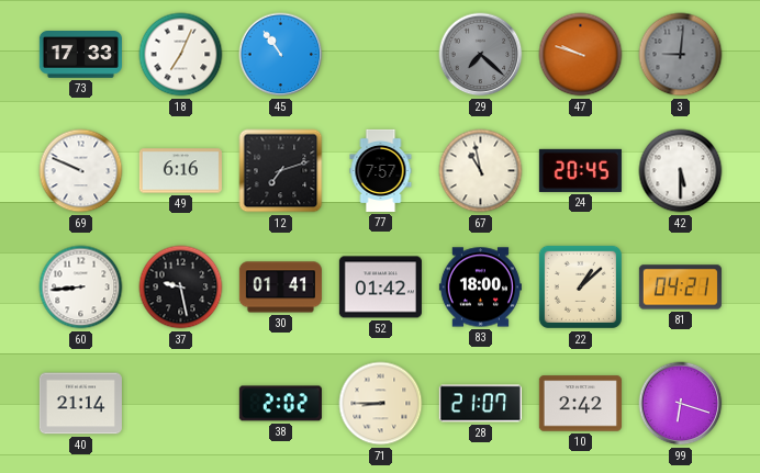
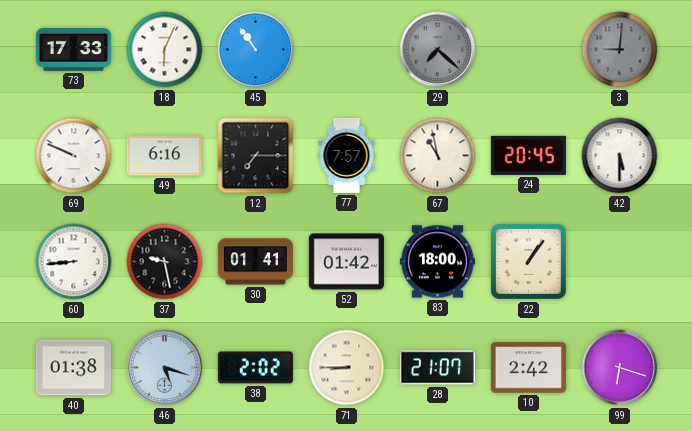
18: 7:04 -> 6:04 (165, 50)
47: 9:48 -> none (581, 55)
12: 7:12 -> 7:15 (256, 156)
22: 1:08 -> 1:06 (528, 261)
81: 04:21 -> none (680, 288)
40: 21:14 -> 01:38 (73, 368)
46: none -> 5:18 (165, 368)
